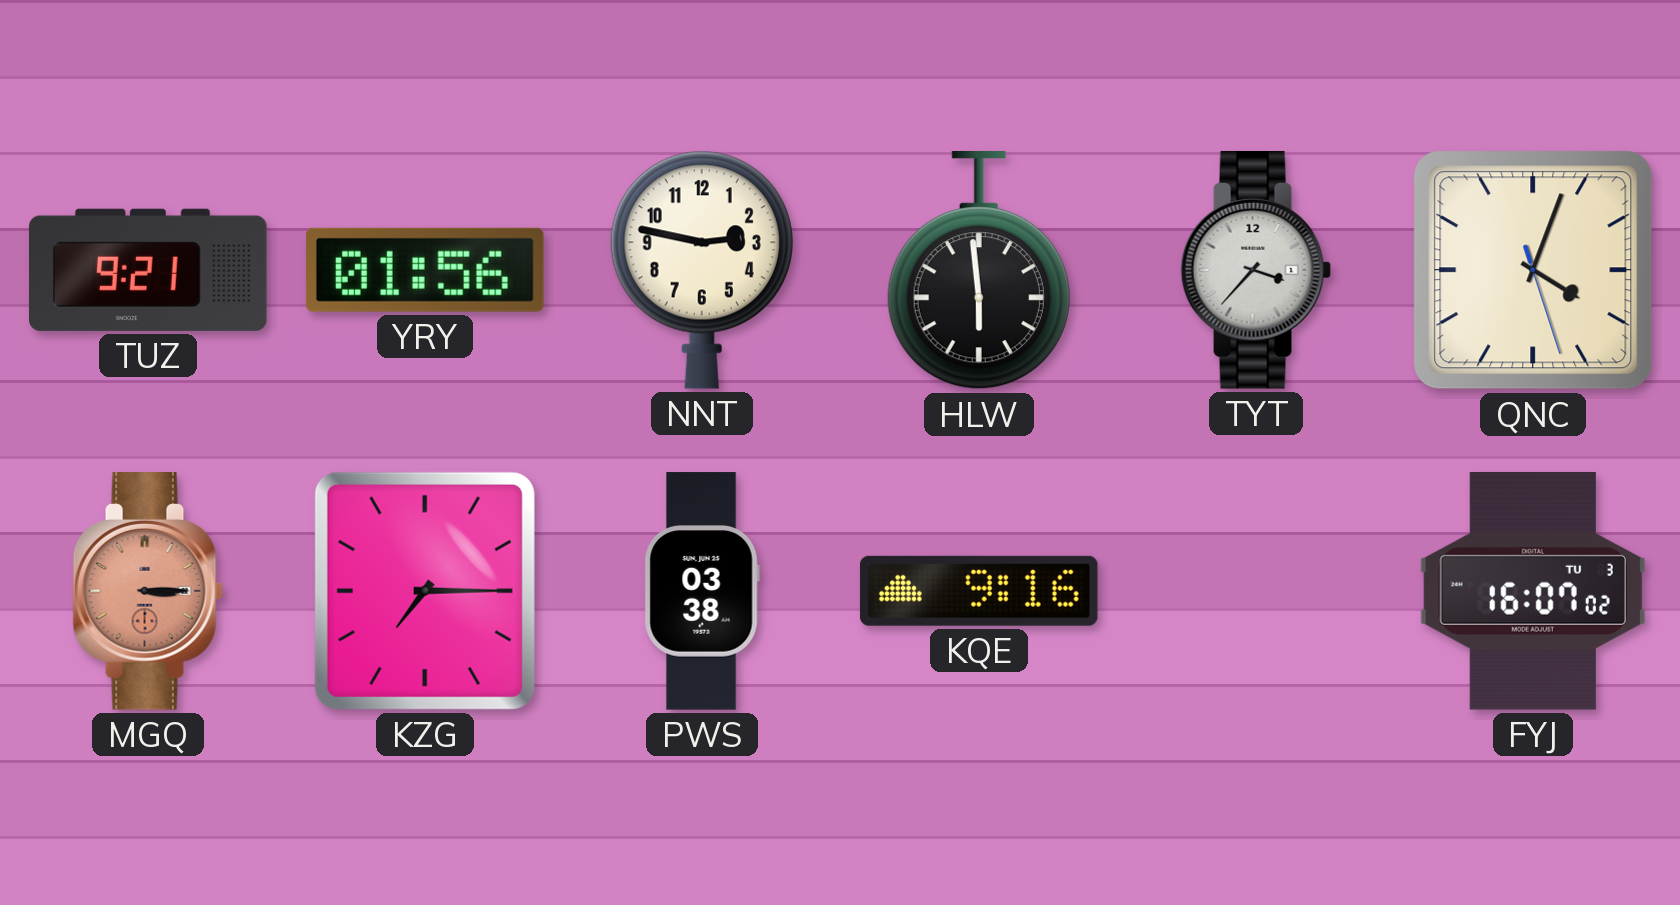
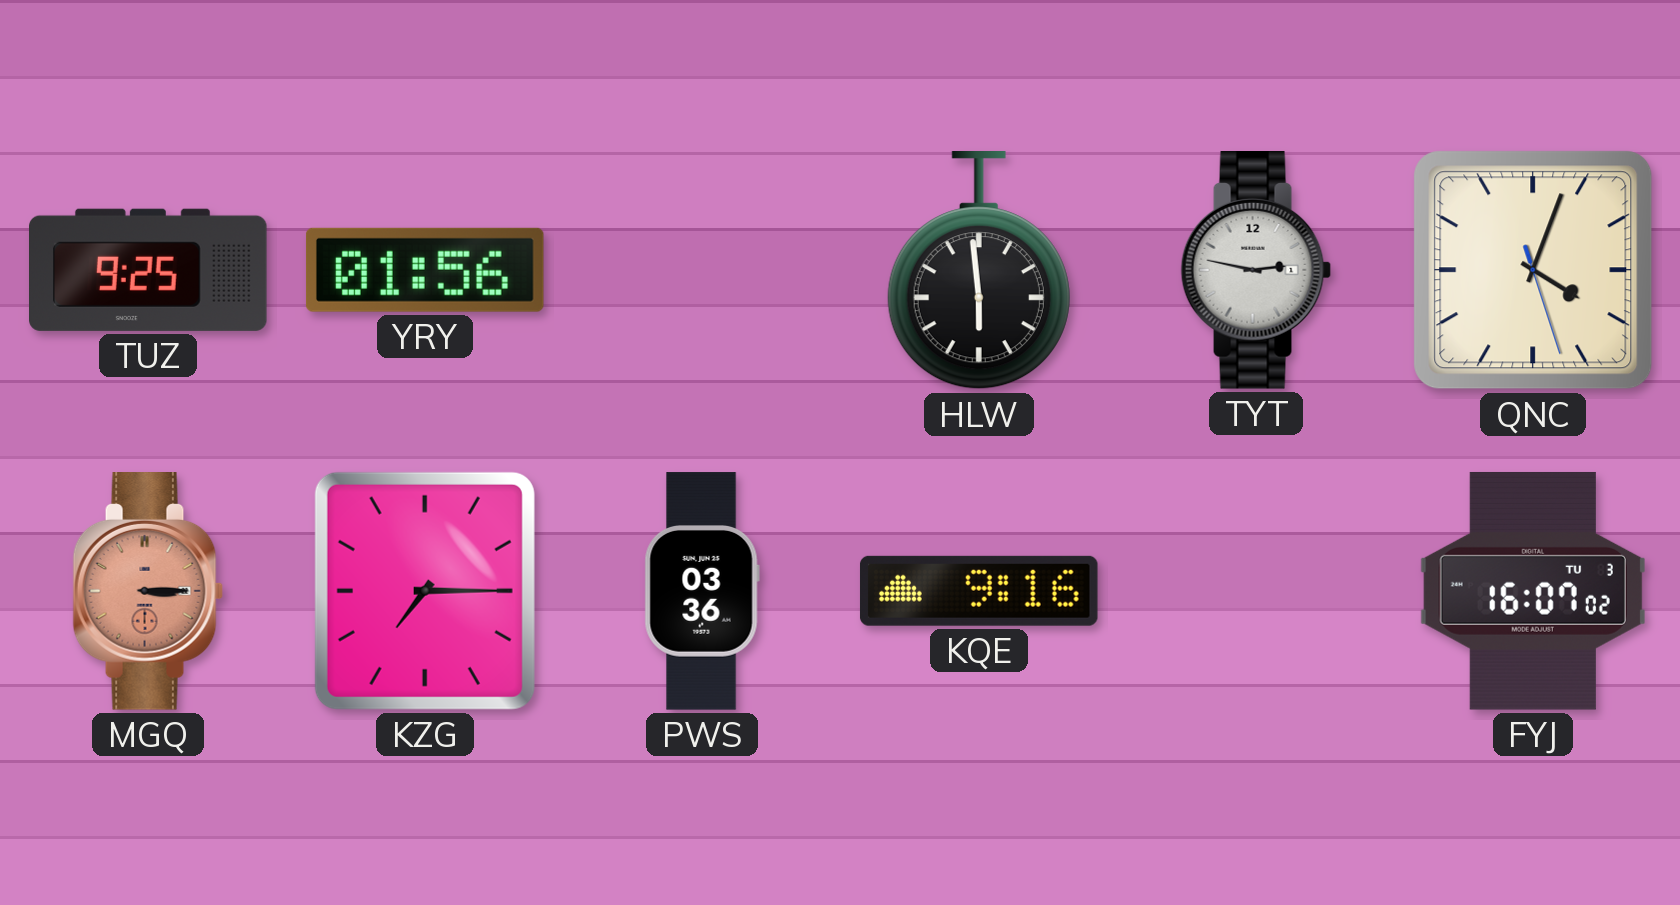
TUZ: 9:21 -> 9:25 (148, 270)
NNT: 2:47 -> none (702, 270)
TYT: 3:37 -> 2:47 (1256, 271)
PWS: 03:38 -> 03:36 (702, 591)
